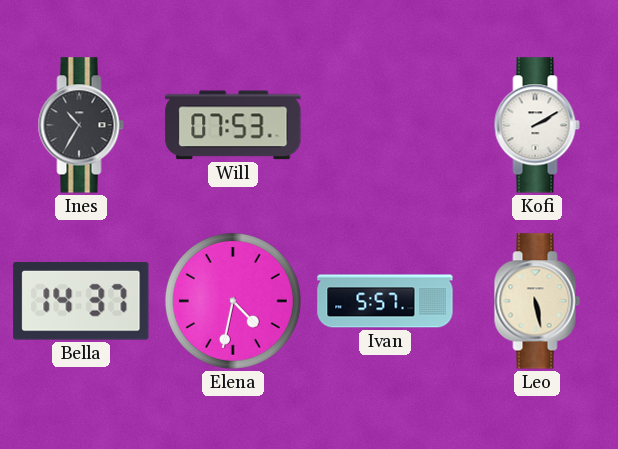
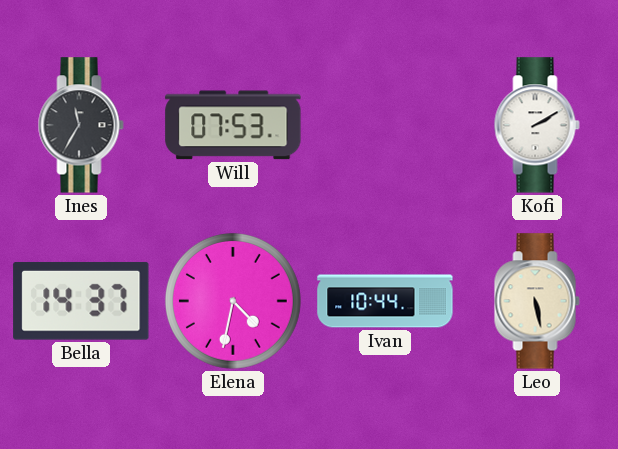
Ines: 10:35 -> 11:35 (81, 125)
Ivan: 5:57 -> 10:44 (385, 301)
